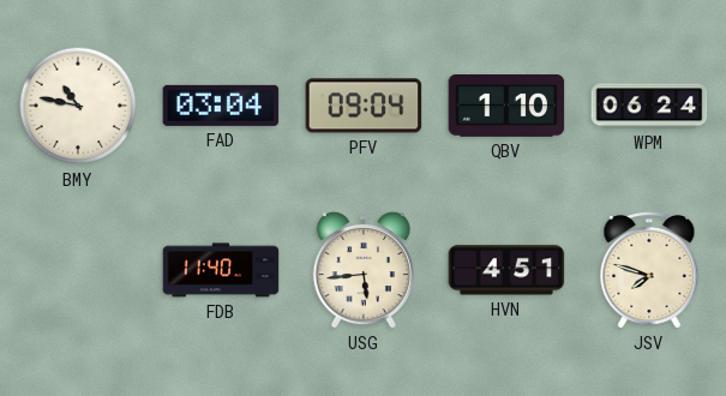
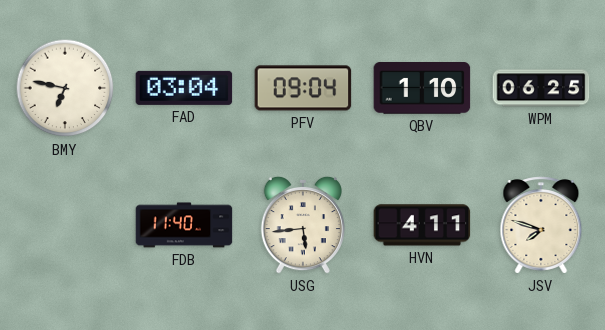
BMY: 10:47 -> 6:47 (65, 88)
WPM: 06:24 -> 06:25 (541, 88)
HVN: 4:51 -> 4:11 (422, 225)
